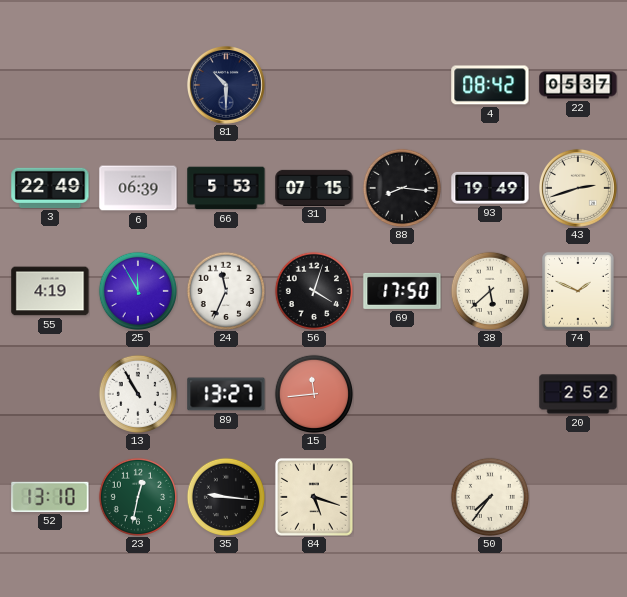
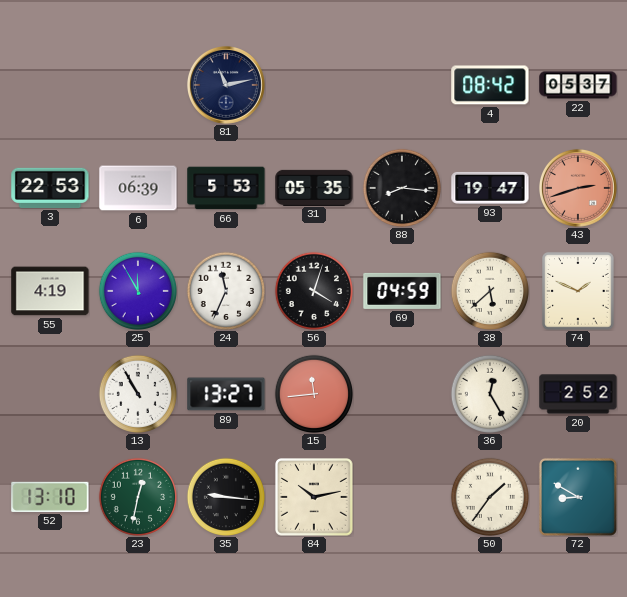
81: 10:30 -> 11:13 (226, 85)
3: 22:49 -> 22:53 (50, 188)
31: 07:15 -> 05:35 (314, 187)
93: 19:49 -> 19:47 (490, 188)
43 dial: cream -> salmon (578, 188)
69: 17:50 -> 04:59 (402, 291)
36: none -> 12:25 (489, 393)
84: 5:18 -> 10:13 (314, 497)
50: 7:36 -> 1:36 (489, 496)
72: none -> 8:50 (578, 497)
